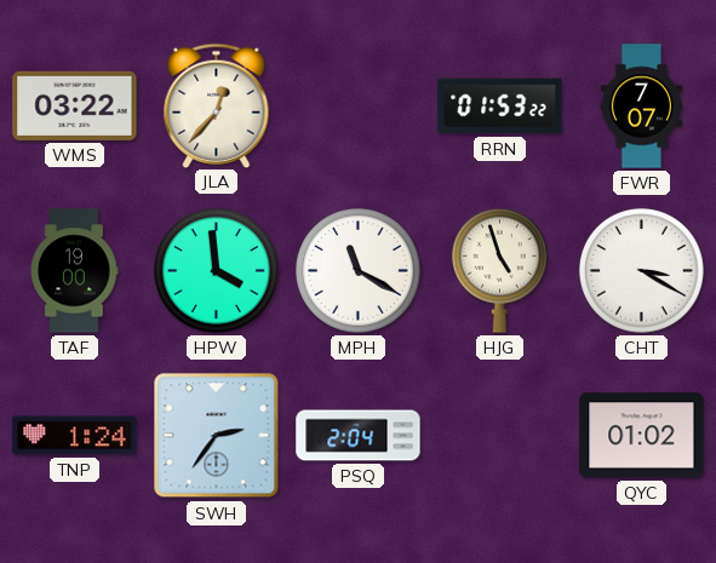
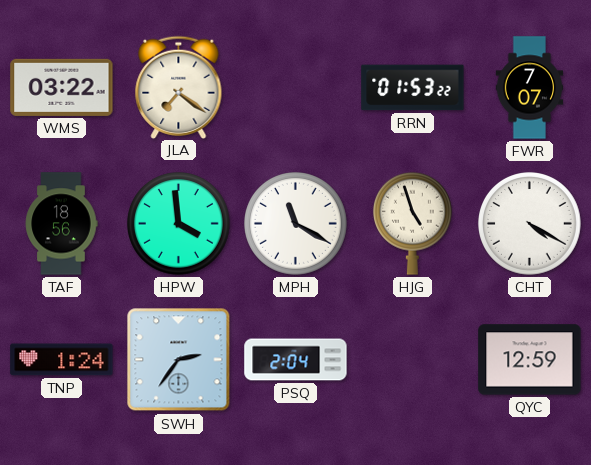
JLA: 12:37 -> 7:21 (179, 87)
TAF: 19:00 -> 18:56 (61, 224)
CHT: 3:20 -> 4:20 (530, 224)
QYC: 01:02 -> 12:59 (530, 360)
